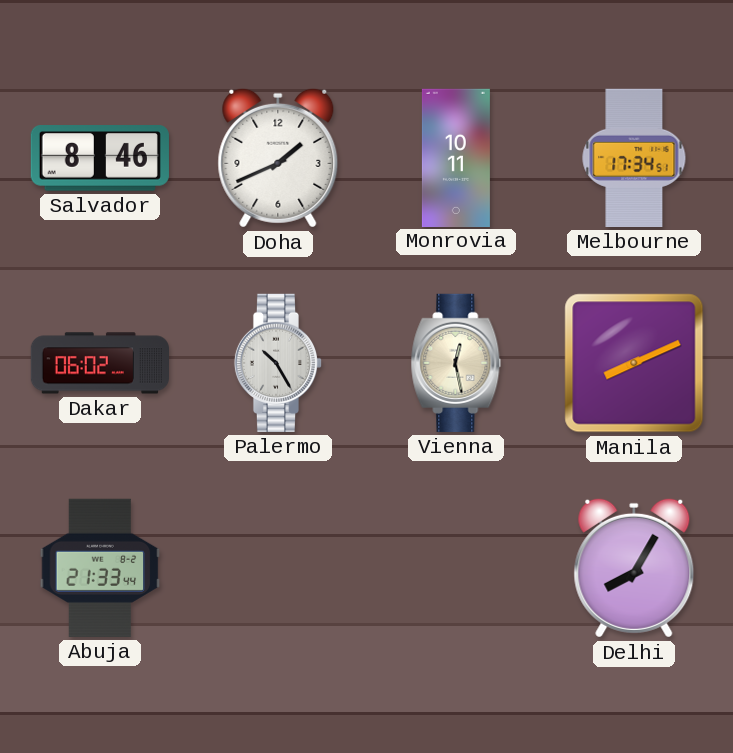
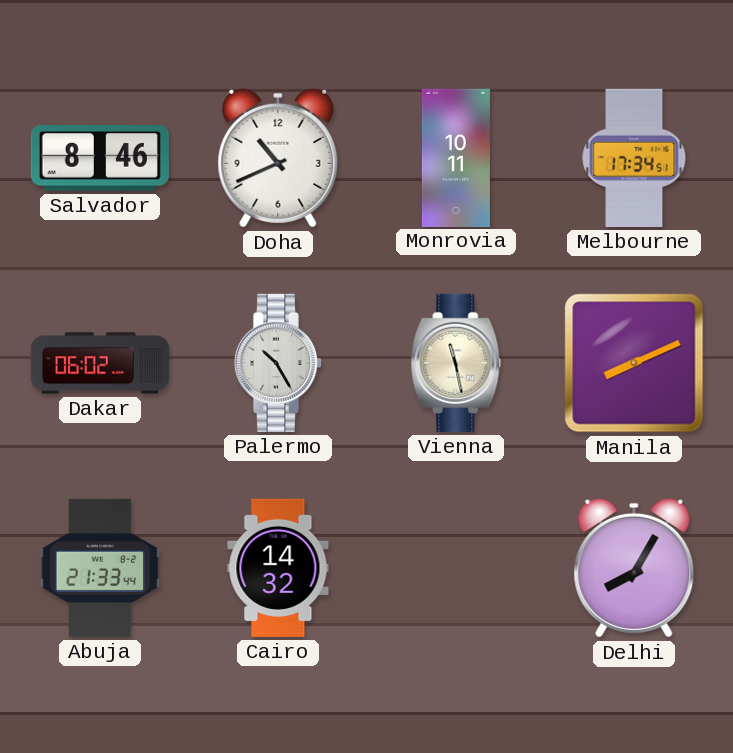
Doha: 1:41 -> 10:41 (278, 158)
Vienna: 12:28 -> 11:28 (456, 363)
Cairo: none -> 14:32 (278, 568)
